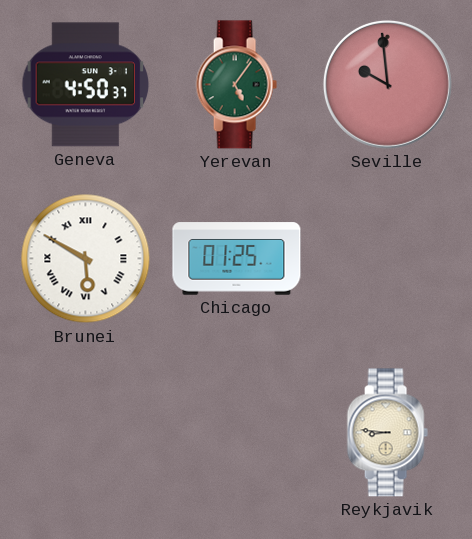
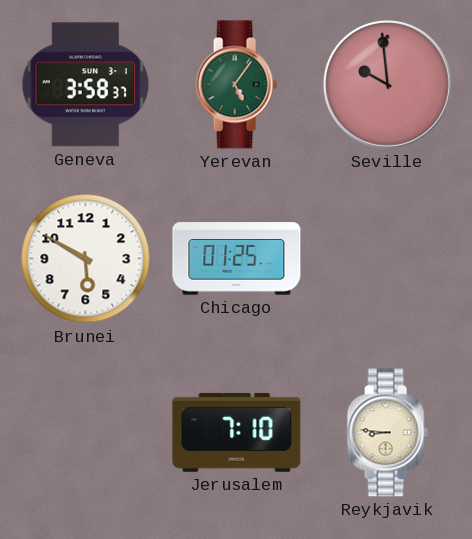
Geneva: 4:50 -> 3:58 (86, 85)
Brunei numerals: Roman -> Arabic (86, 259)
Jerusalem: none -> 7:10 (237, 432)
